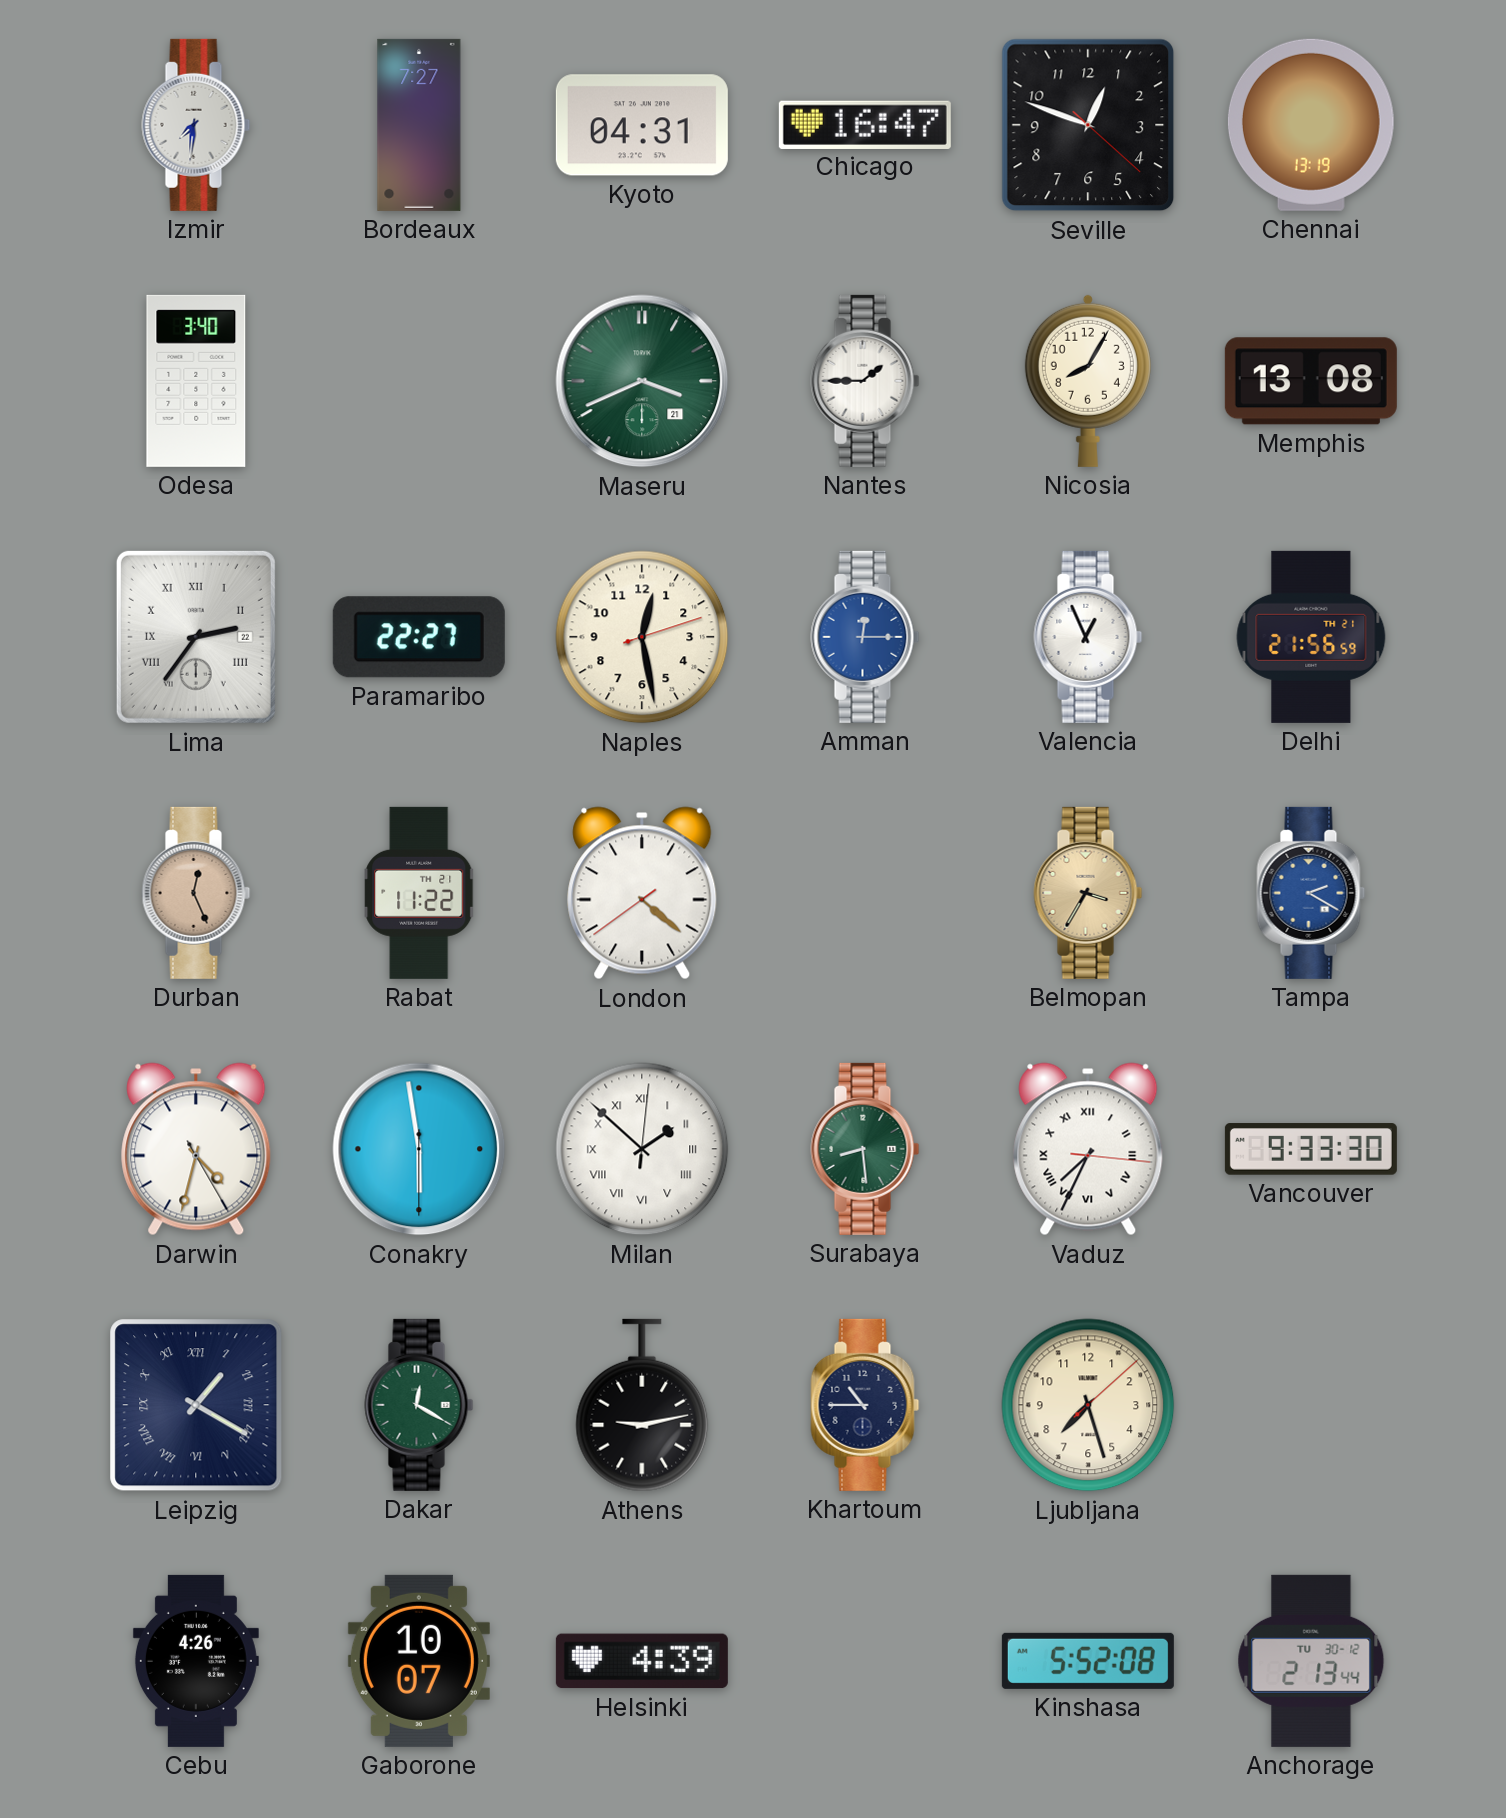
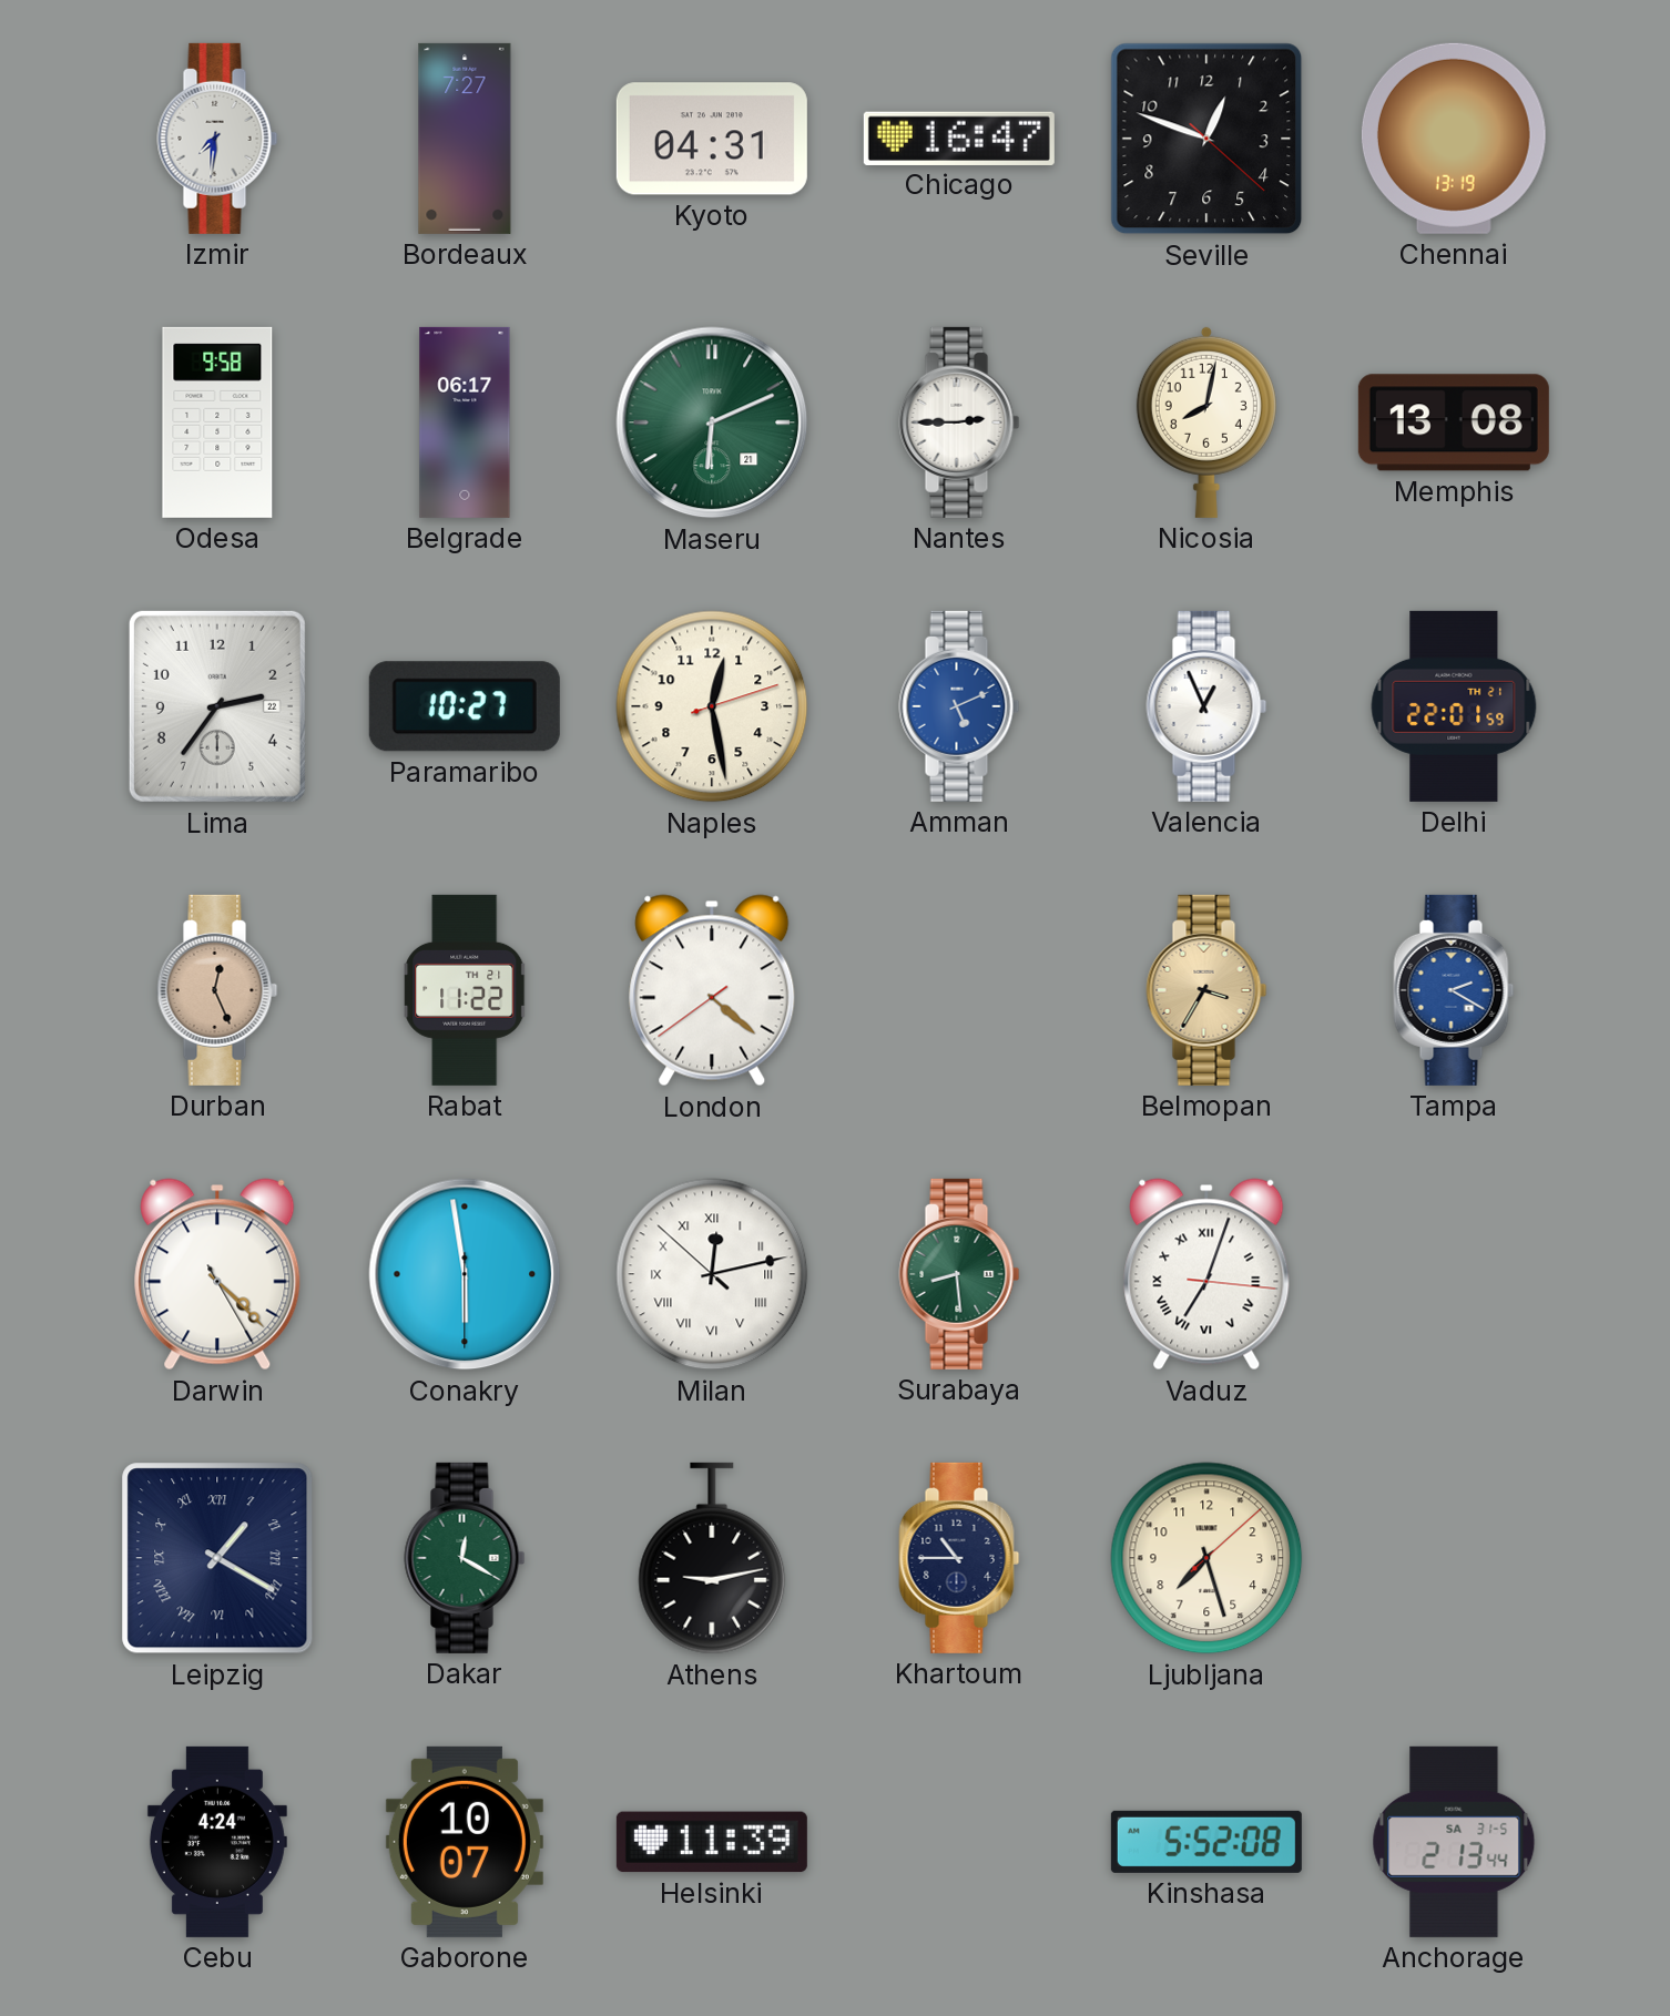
Odesa: 3:40 -> 9:58 (217, 422)
Belgrade: none -> 06:17 (465, 422)
Maseru: 3:41 -> 6:11 (712, 422)
Nantes: 1:45 -> 2:45 (959, 422)
Nicosia: 8:05 -> 8:02 (1206, 422)
Lima numerals: Roman -> Arabic (217, 706)
Paramaribo: 22:27 -> 10:27 (465, 706)
Amman: 12:15 -> 5:11 (959, 706)
Delhi: 21:56 -> 22:01 (1454, 706)
Darwin: 4:32 -> 4:22 (217, 1274)
Milan: 1:52 -> 12:12 (712, 1274)
Vaduz: 7:34 -> 7:03 (1206, 1274)
Vancouver: 9:33 -> none (1311, 1149)
Cebu: 4:26 -> 4:24 (217, 1842)
Helsinki: 4:39 -> 11:39 (712, 1842)
Anchorage date: TU 30-12 -> SA 31-5 (1454, 1842)
